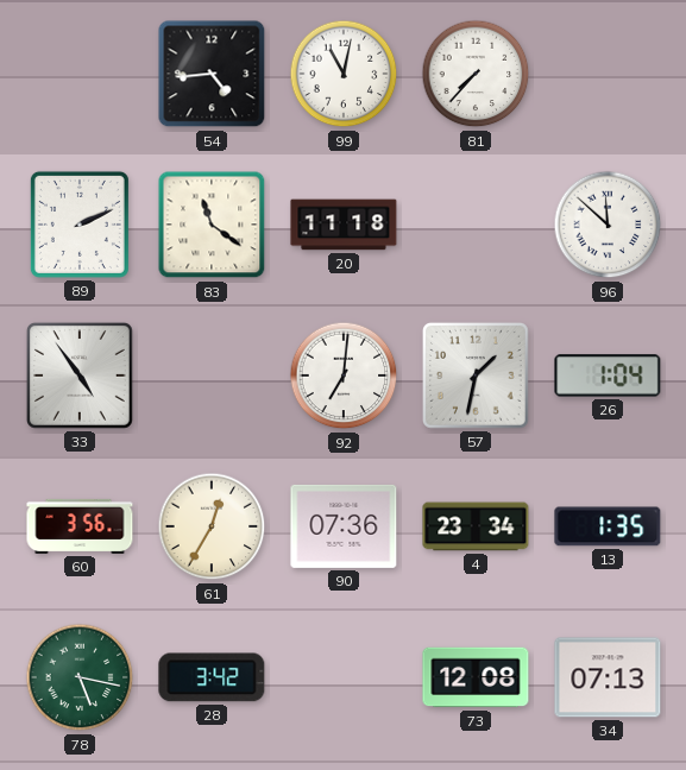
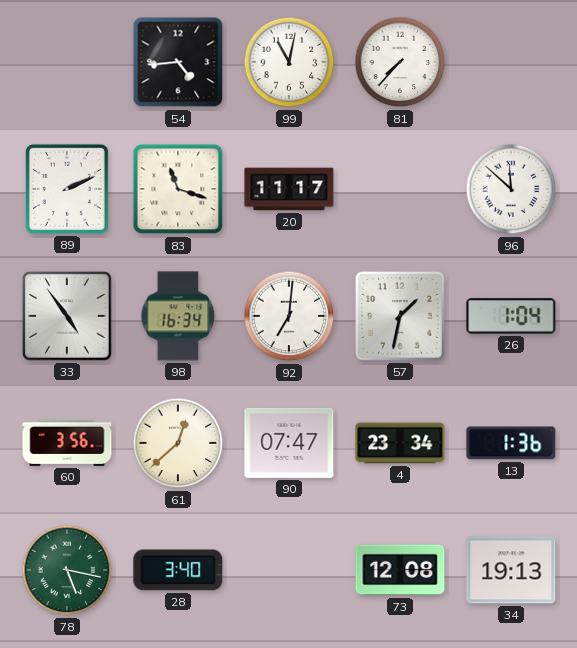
83: 11:21 -> 11:18 (178, 189)
20: 11:18 -> 11:17 (289, 189)
98: none -> 16:34 (178, 316)
61: 12:35 -> 12:38 (178, 443)
90: 07:36 -> 07:47 (289, 443)
13: 1:35 -> 1:36 (511, 443)
28: 3:42 -> 3:40 (178, 570)
34: 07:13 -> 19:13 (511, 570)
